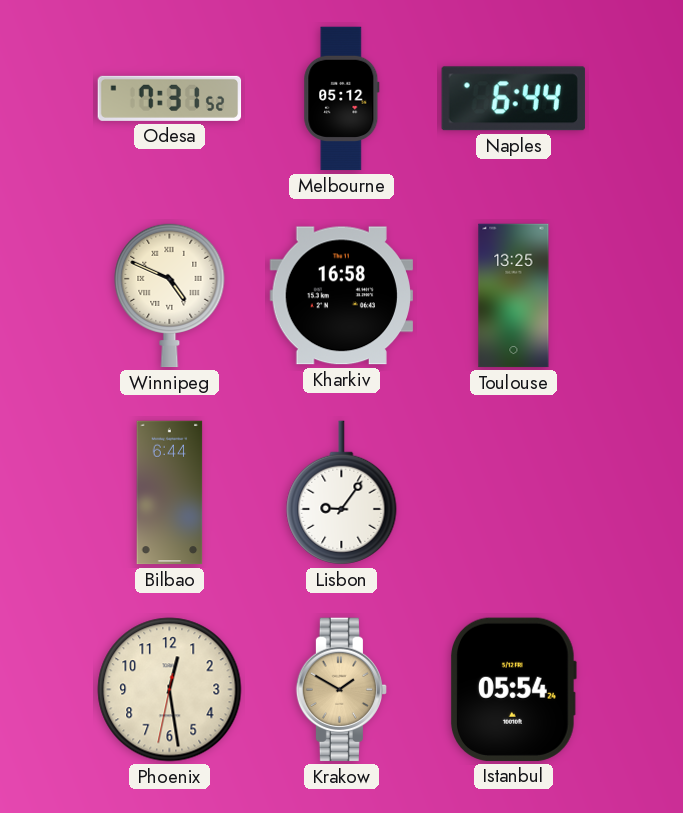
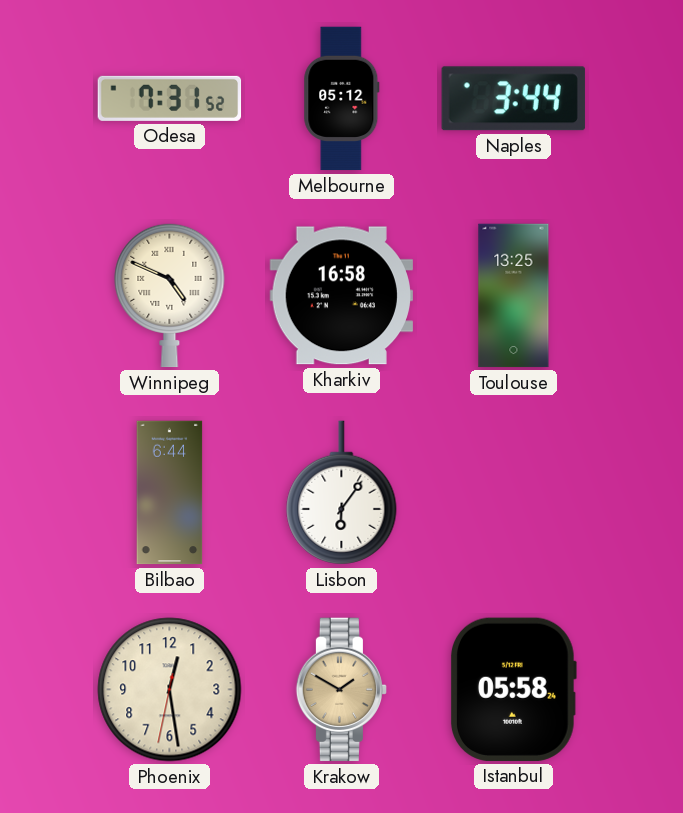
Naples: 6:44 -> 3:44 (513, 99)
Lisbon: 9:06 -> 6:06 (342, 493)
Istanbul: 05:54 -> 05:58 (513, 689)
